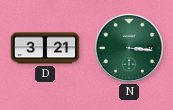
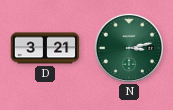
N: 3:16 -> 3:13 (128, 47)
